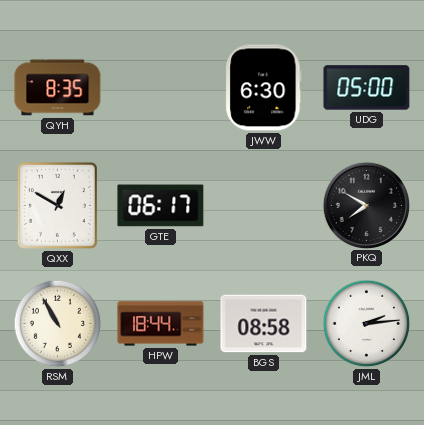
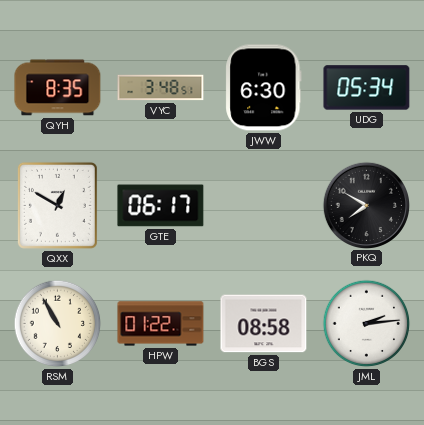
VYC: none -> 3:48 (161, 88)
UDG: 05:00 -> 05:34 (367, 88)
HPW: 18:44 -> 01:22 (161, 324)
